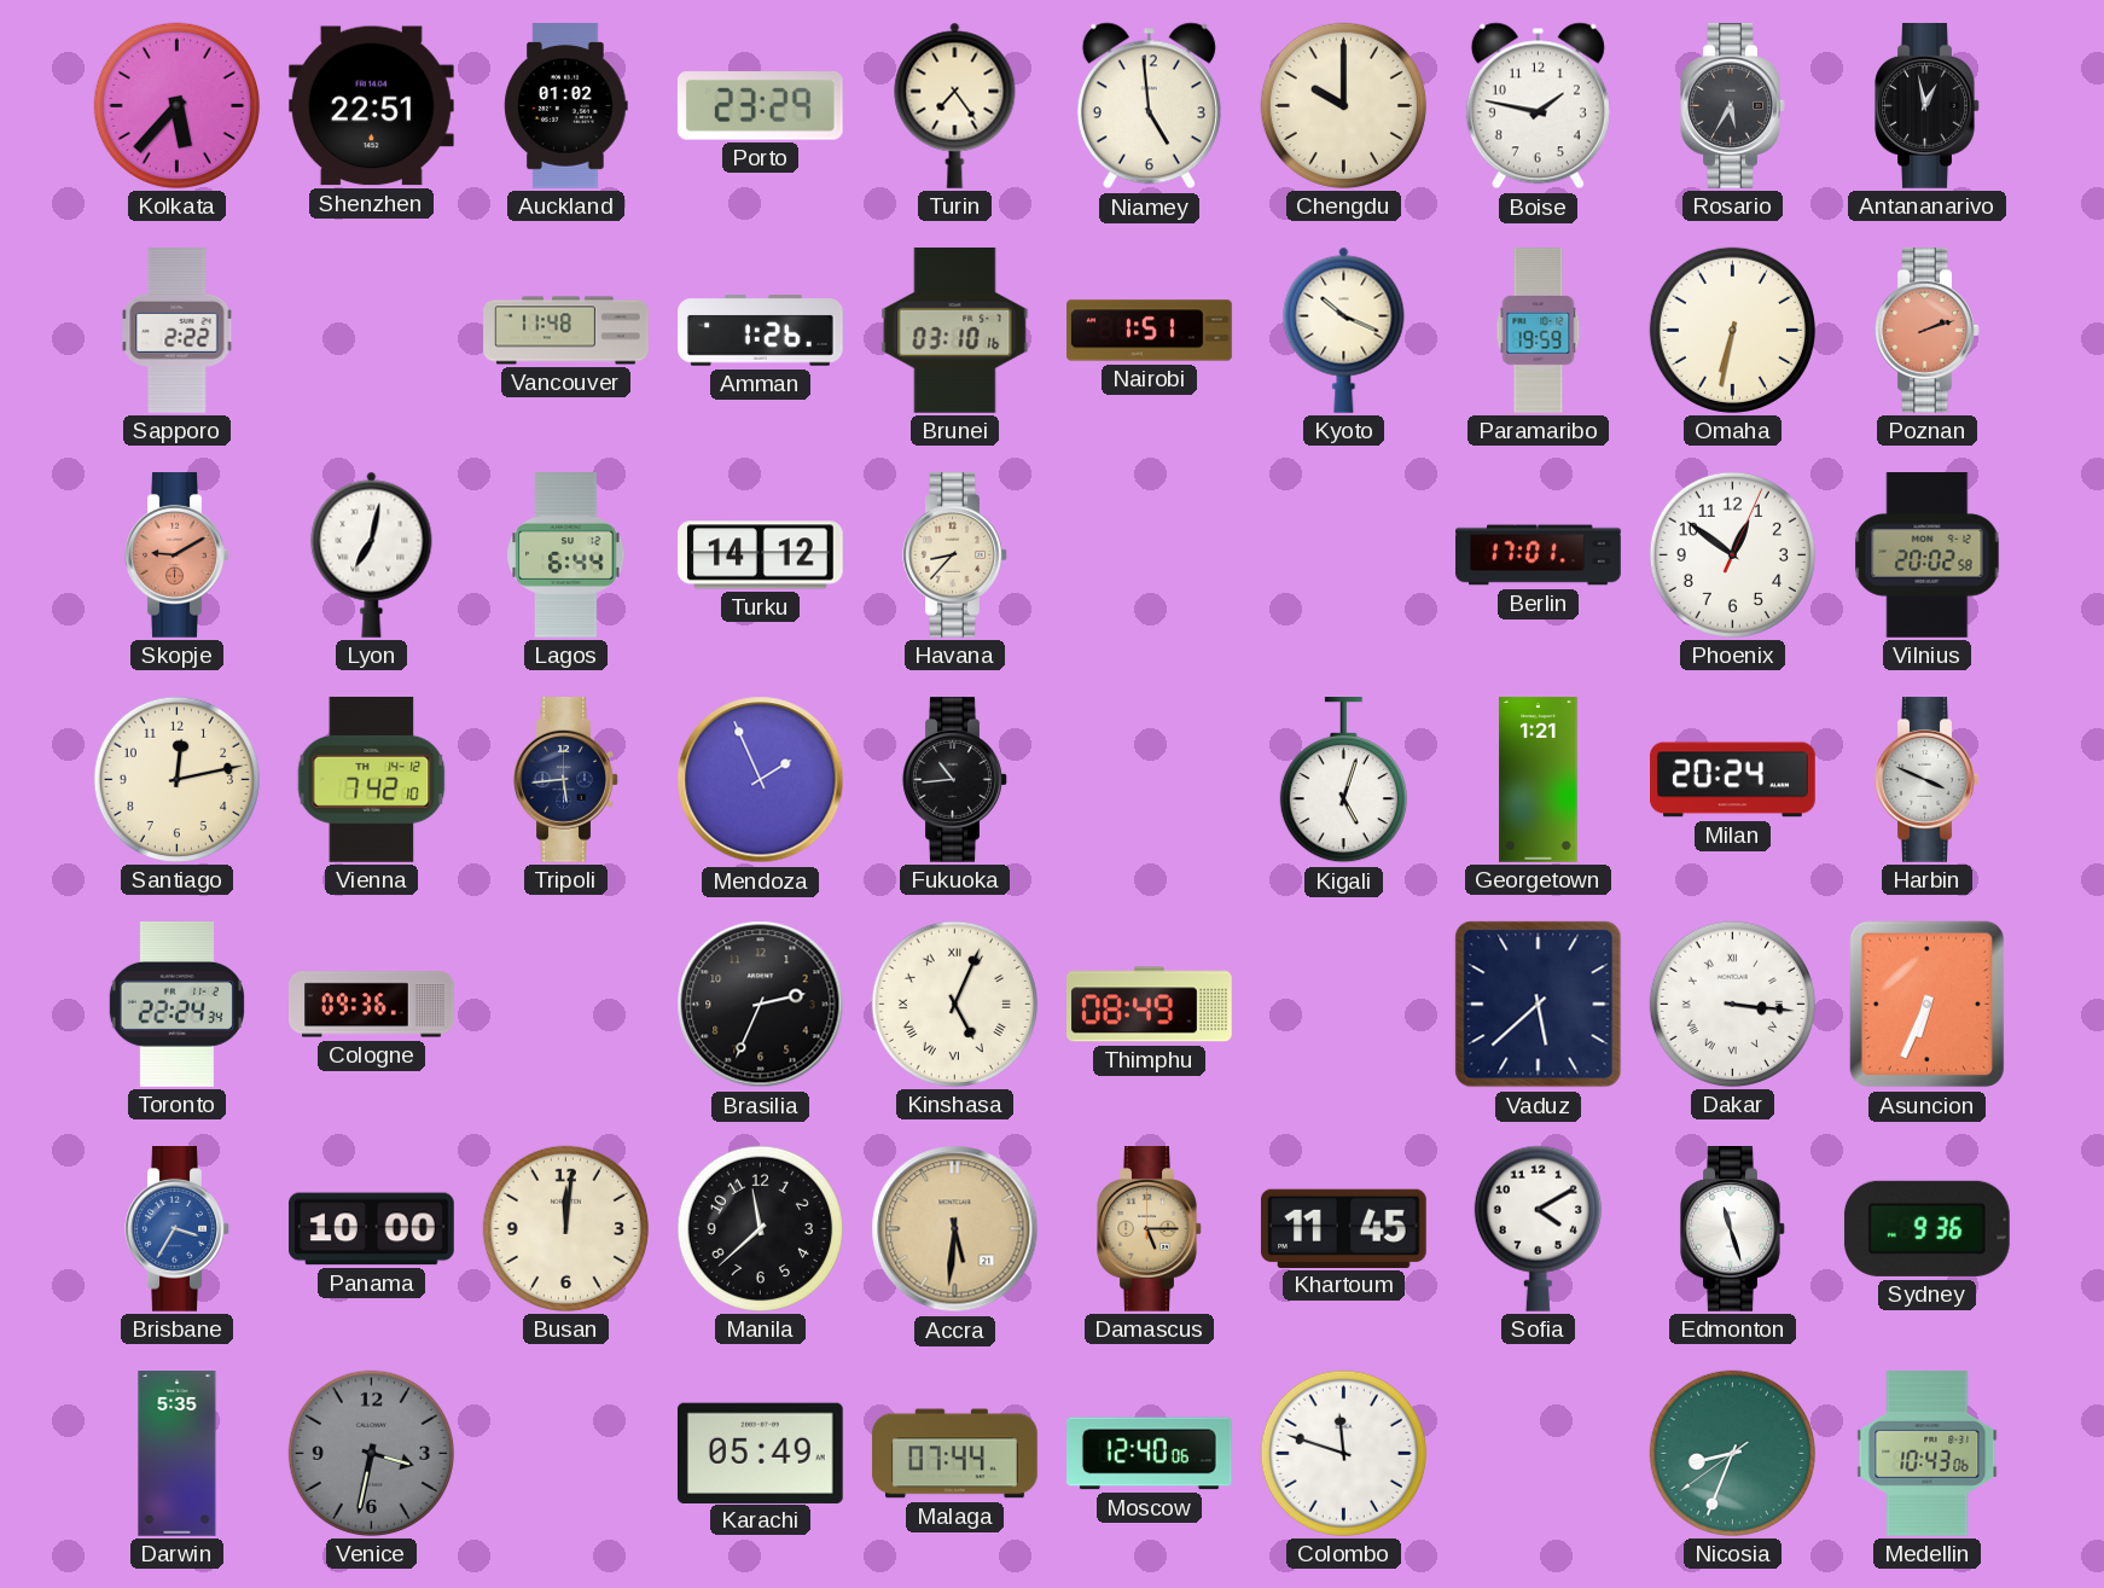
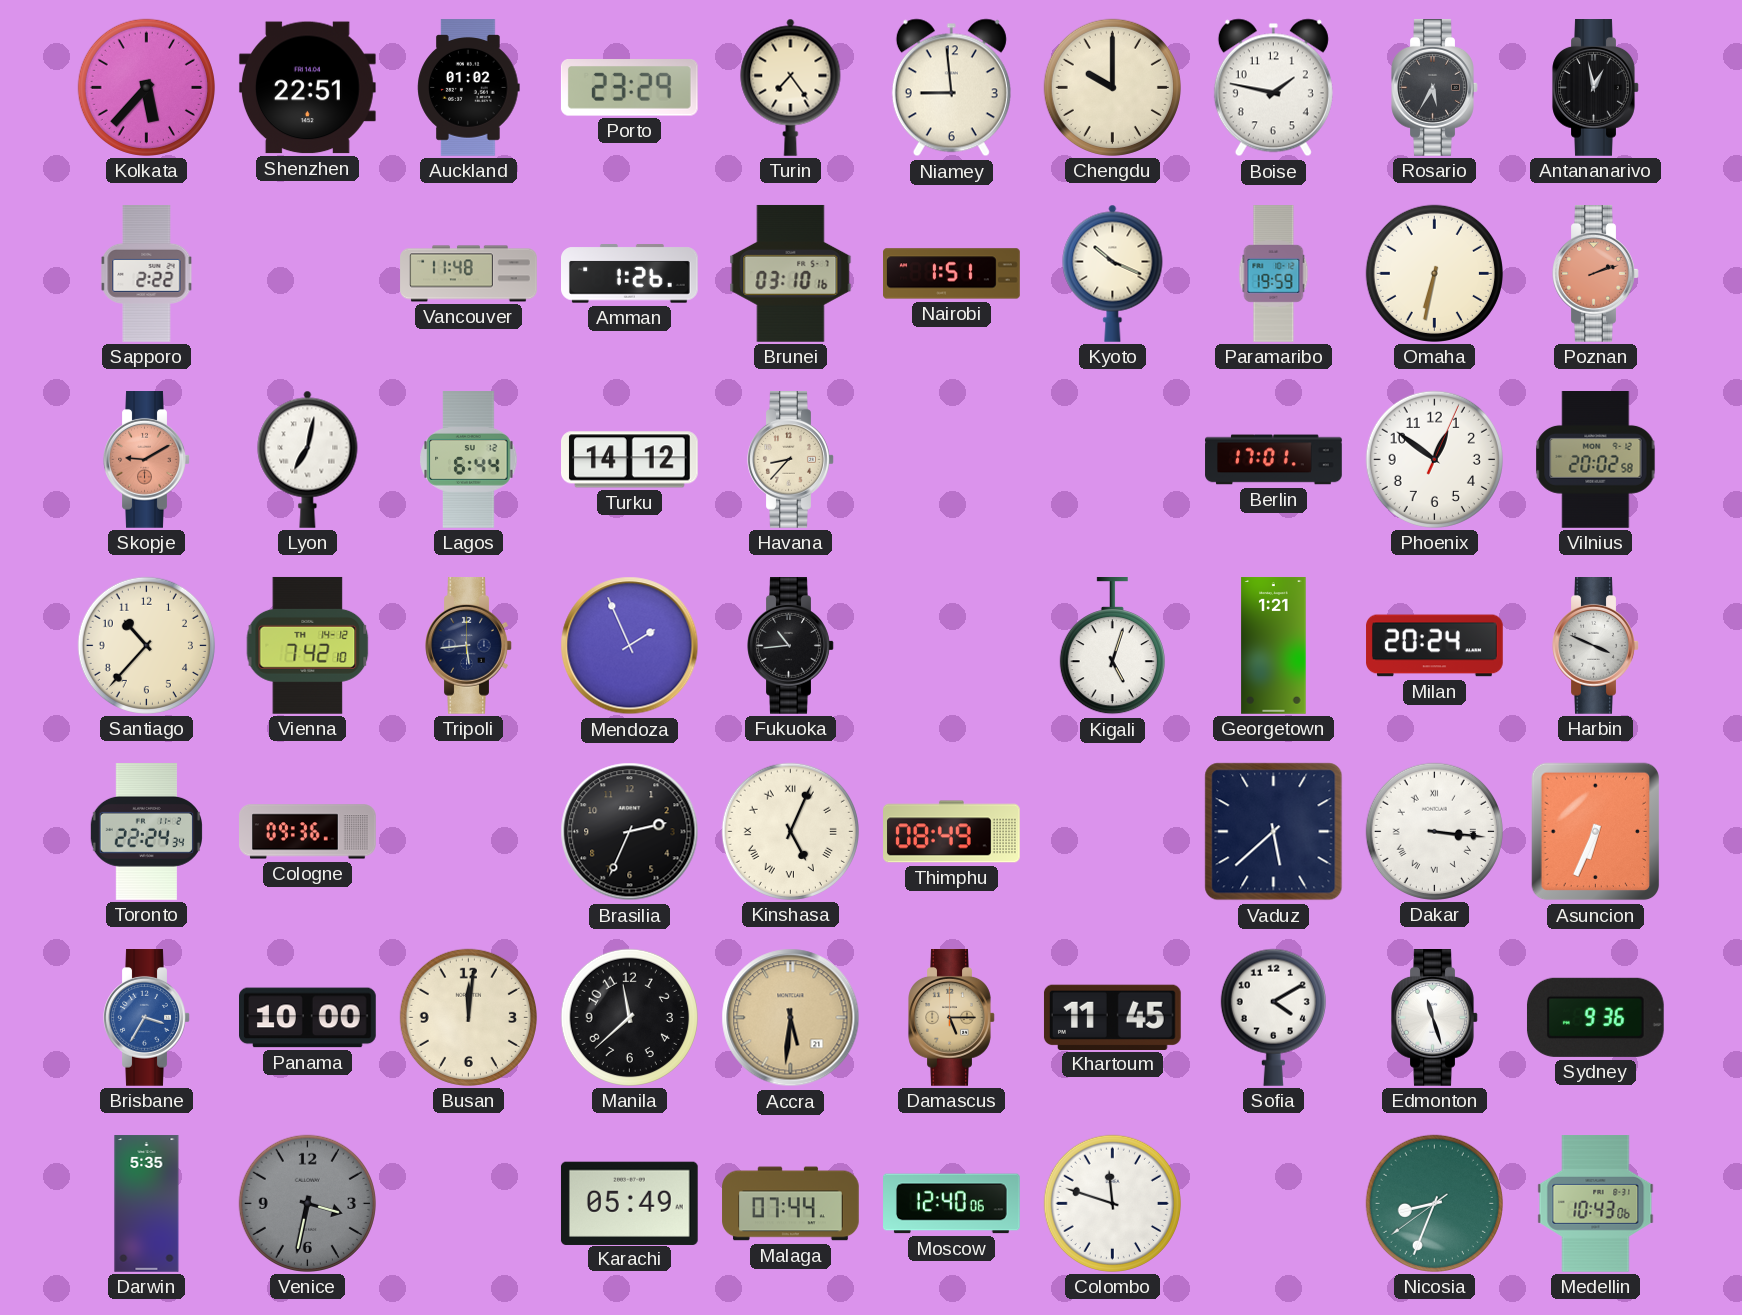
Niamey: 4:59 -> 8:59 (951, 88)
Santiago: 12:13 -> 10:37 (146, 645)
